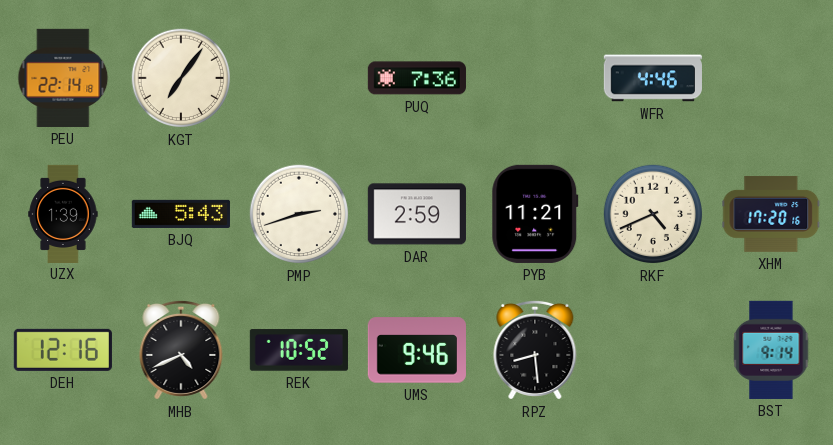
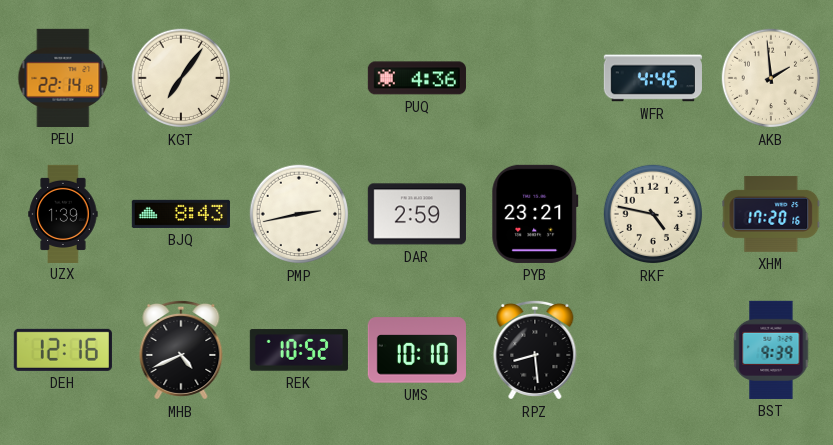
PUQ: 7:36 -> 4:36 (417, 78)
AKB: none -> 1:59 (771, 78)
BJQ: 5:43 -> 8:43 (181, 214)
PMP: 2:42 -> 2:43 (299, 214)
PYB: 11:21 -> 23:21 (535, 214)
RKF: 4:41 -> 4:47 (653, 214)
UMS: 9:46 -> 10:10 (417, 350)
BST: 9:14 -> 9:39 (771, 350)
